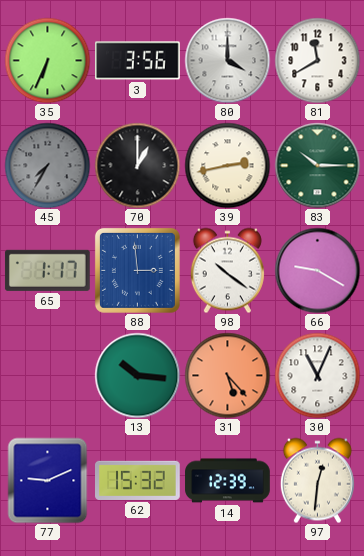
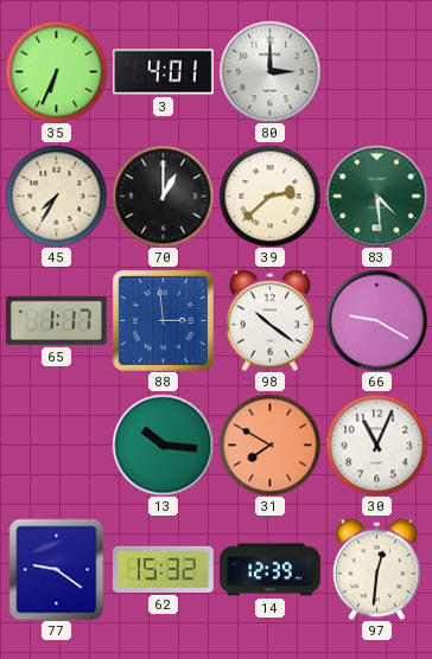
3: 3:56 -> 4:01 (164, 72)
80: 4:00 -> 3:00 (269, 71)
81: 11:40 -> none (317, 60)
45 dial: grey -> cream (56, 196)
39: 2:43 -> 2:38 (269, 196)
83: 10:15 -> 4:29 (376, 196)
31: 5:23 -> 7:50 (269, 444)
77: 9:11 -> 9:21 (57, 569)
